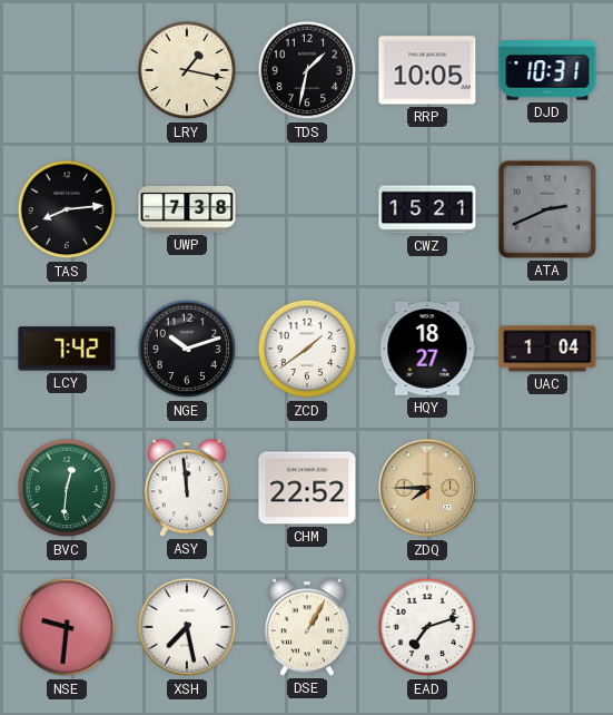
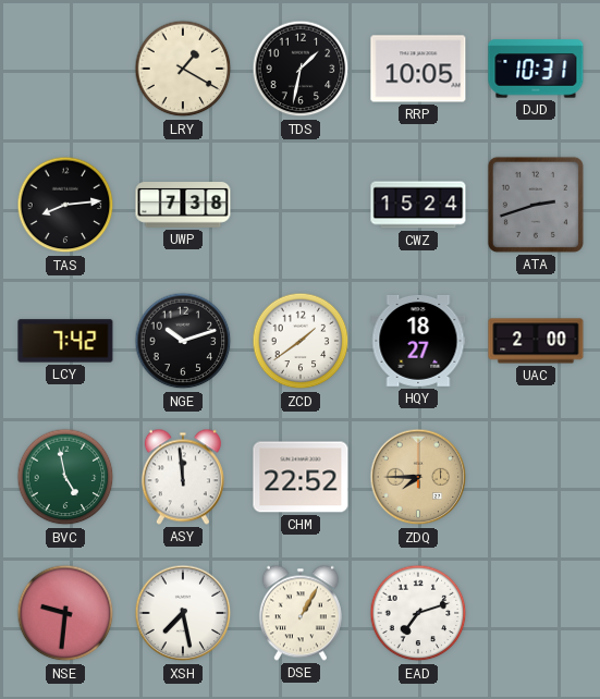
LRY: 1:17 -> 1:20 (183, 69)
CWZ: 15:21 -> 15:24 (418, 205)
ATA: 2:41 -> 2:42 (536, 205)
UAC: 1:04 -> 2:00 (536, 341)
BVC: 12:31 -> 4:58 (65, 477)
